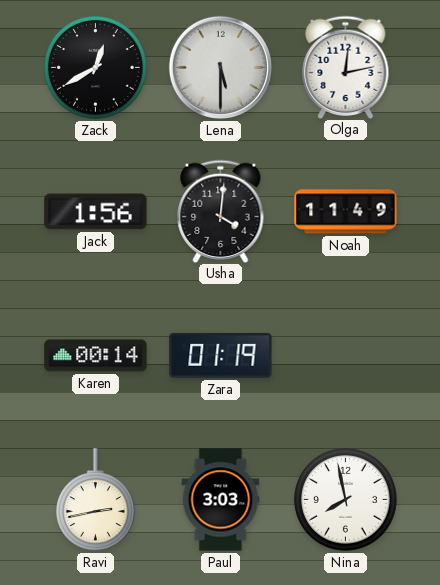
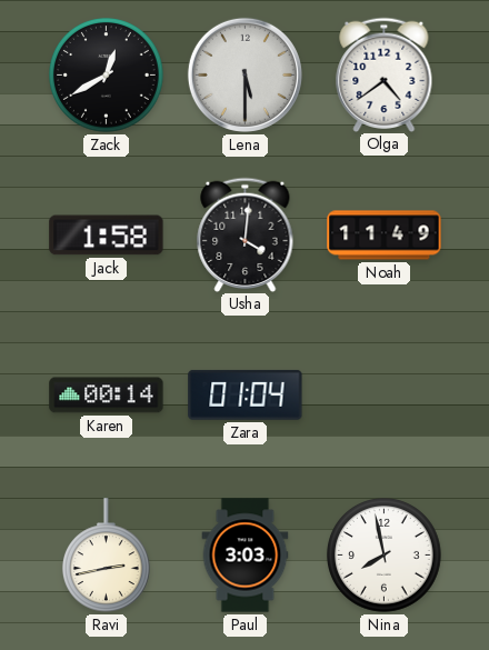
Olga: 12:13 -> 4:39 (385, 74)
Jack: 1:56 -> 1:58 (107, 236)
Zara: 01:19 -> 01:04 (246, 394)
